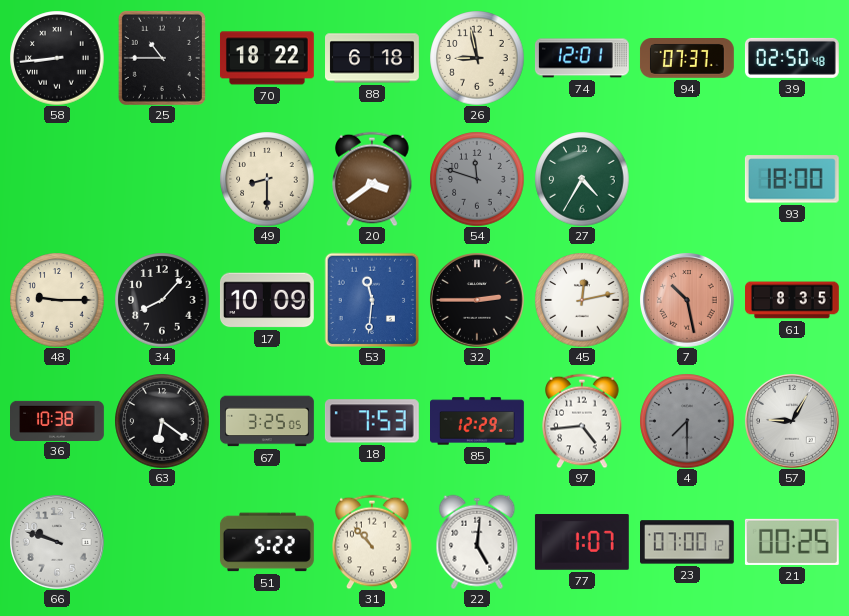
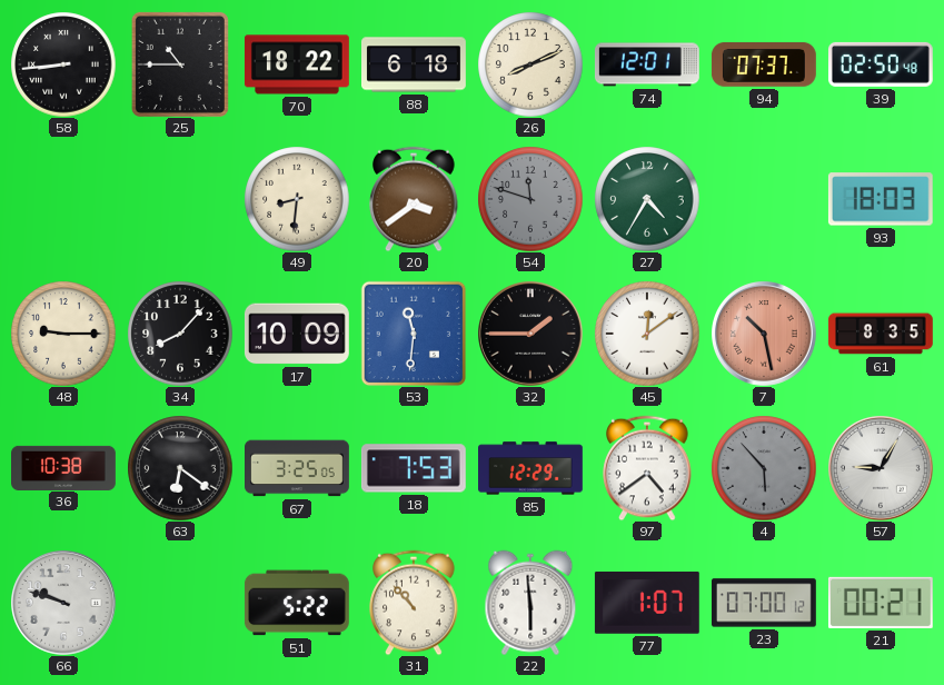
26: 8:58 -> 8:11 (530, 64)
49: 8:30 -> 8:31 (297, 199)
93: 18:00 -> 18:03 (881, 199)
32: 2:45 -> 1:45 (530, 334)
45: 12:13 -> 12:09 (647, 334)
97: 4:44 -> 4:39 (647, 468)
4: 7:30 -> 5:53 (764, 468)
22: 5:01 -> 5:59 (530, 603)
21: 00:25 -> 00:21 (881, 603)
